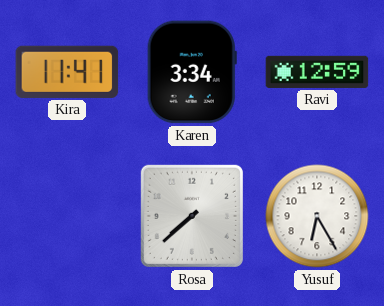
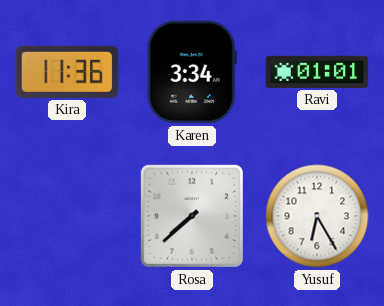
Kira: 11:41 -> 11:36 (67, 72)
Ravi: 12:59 -> 01:01 (317, 72)
